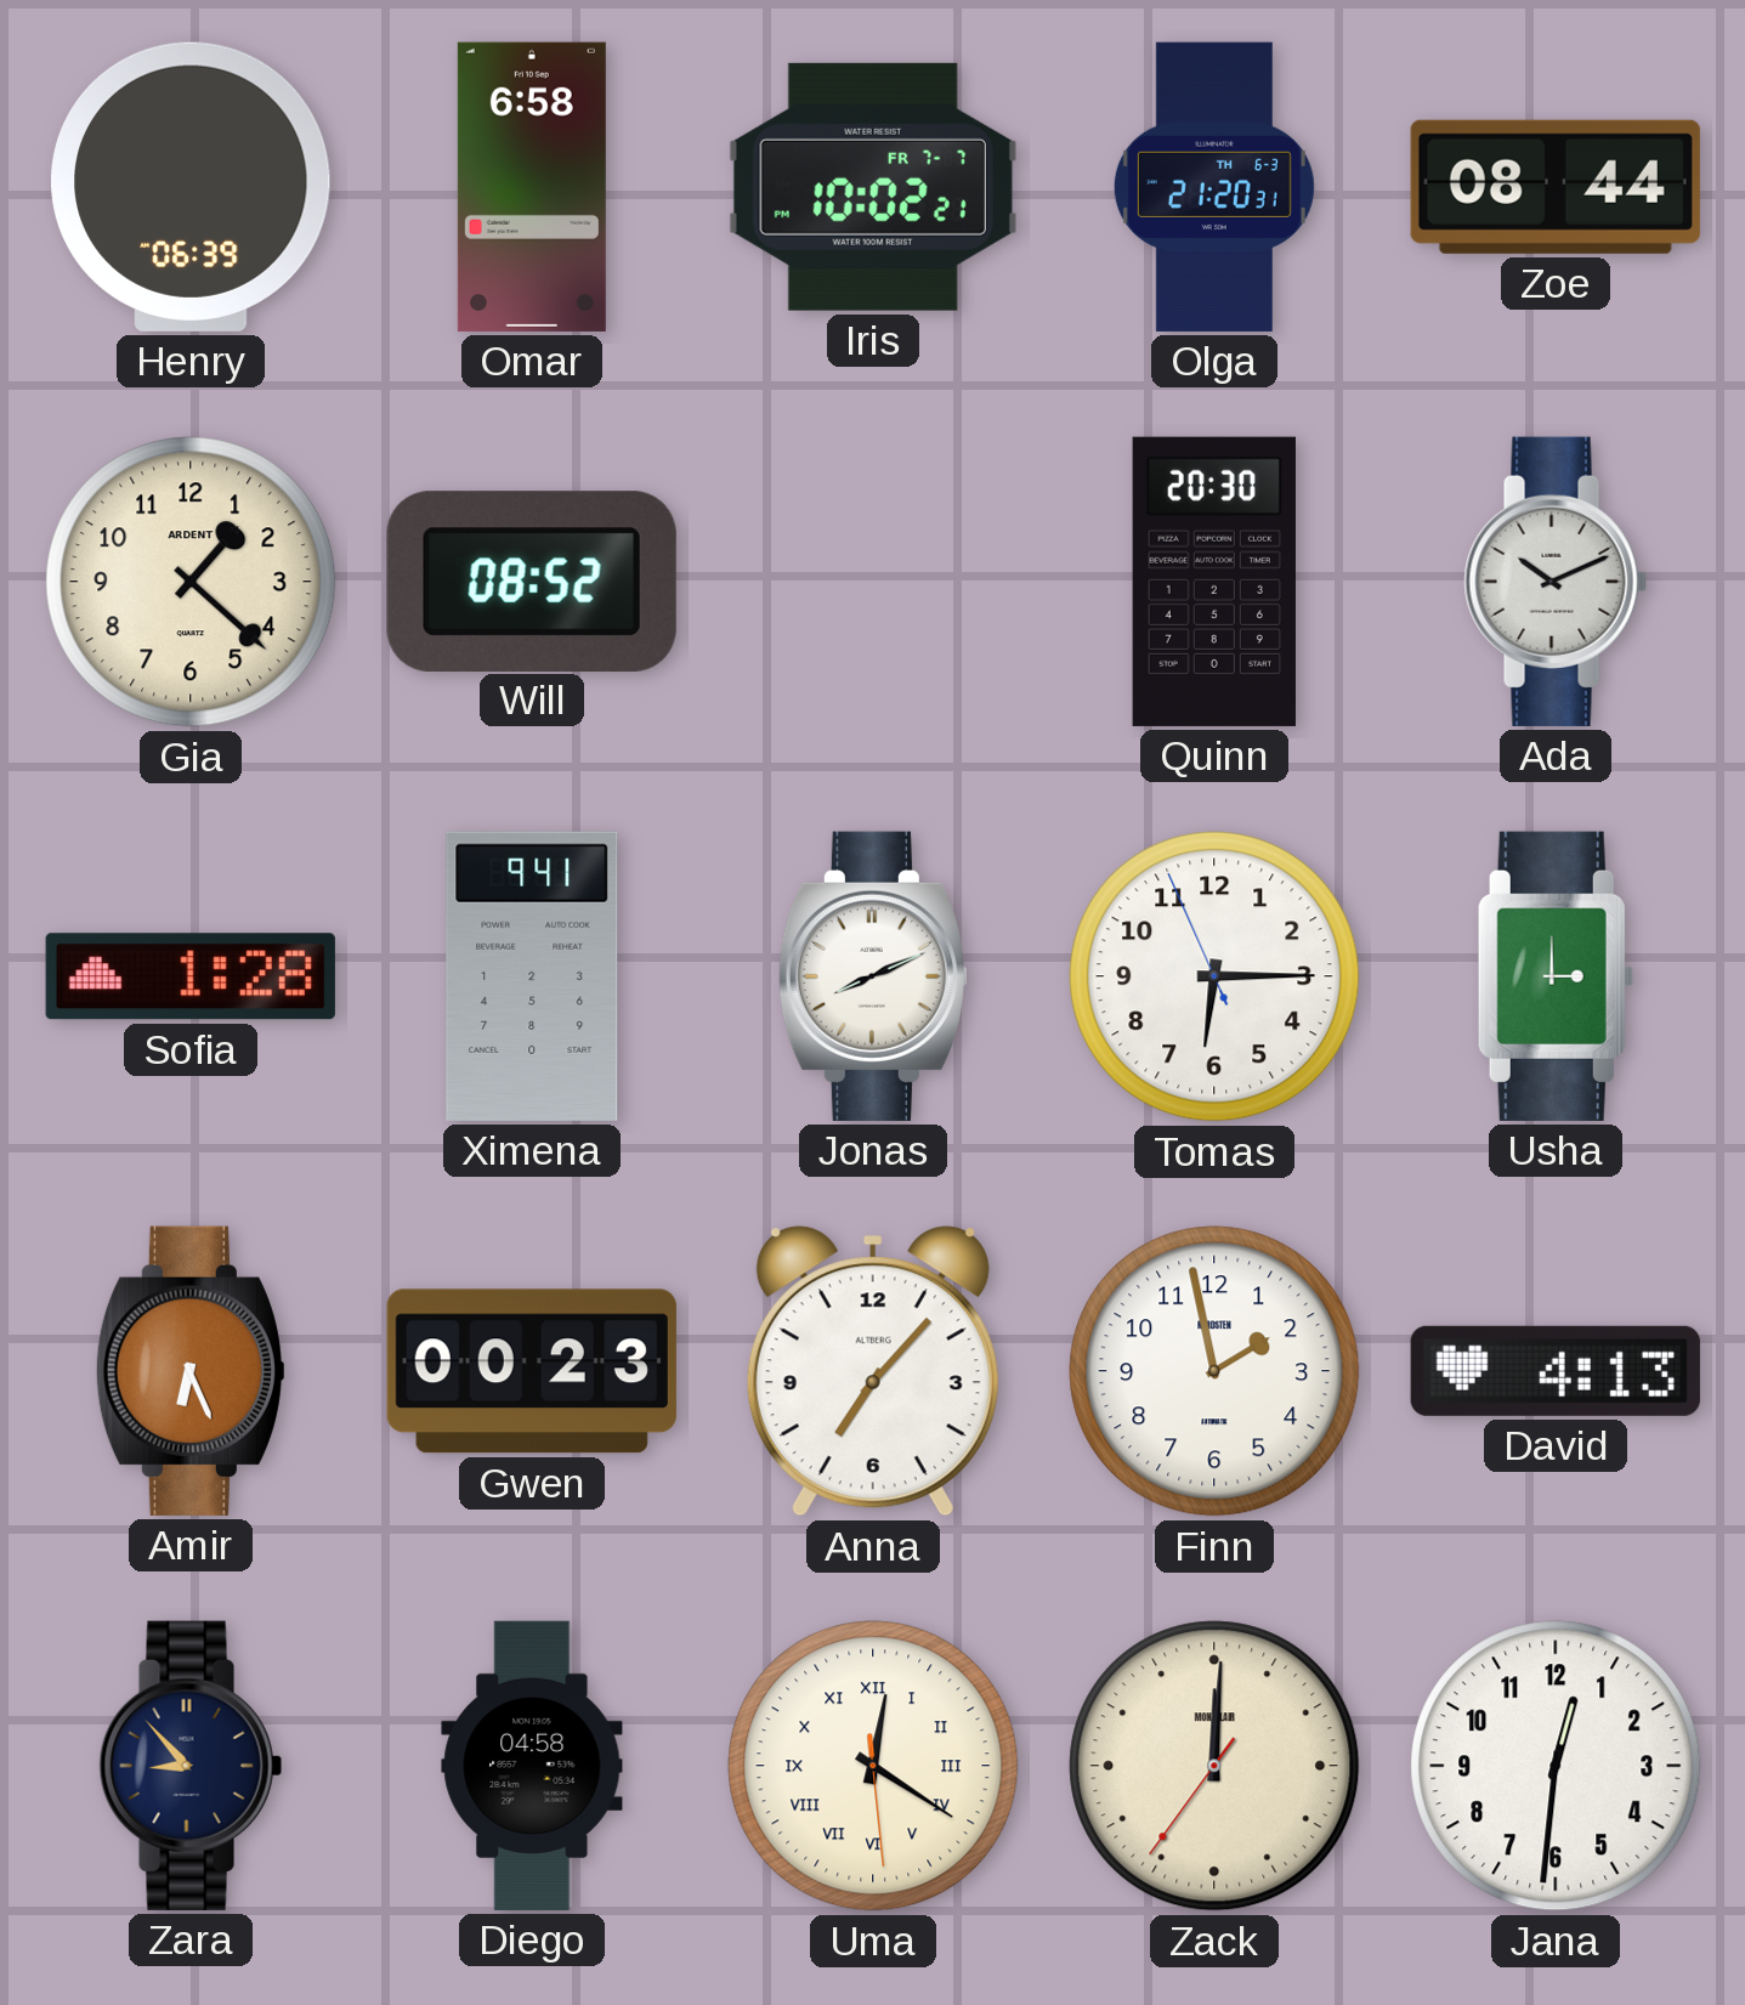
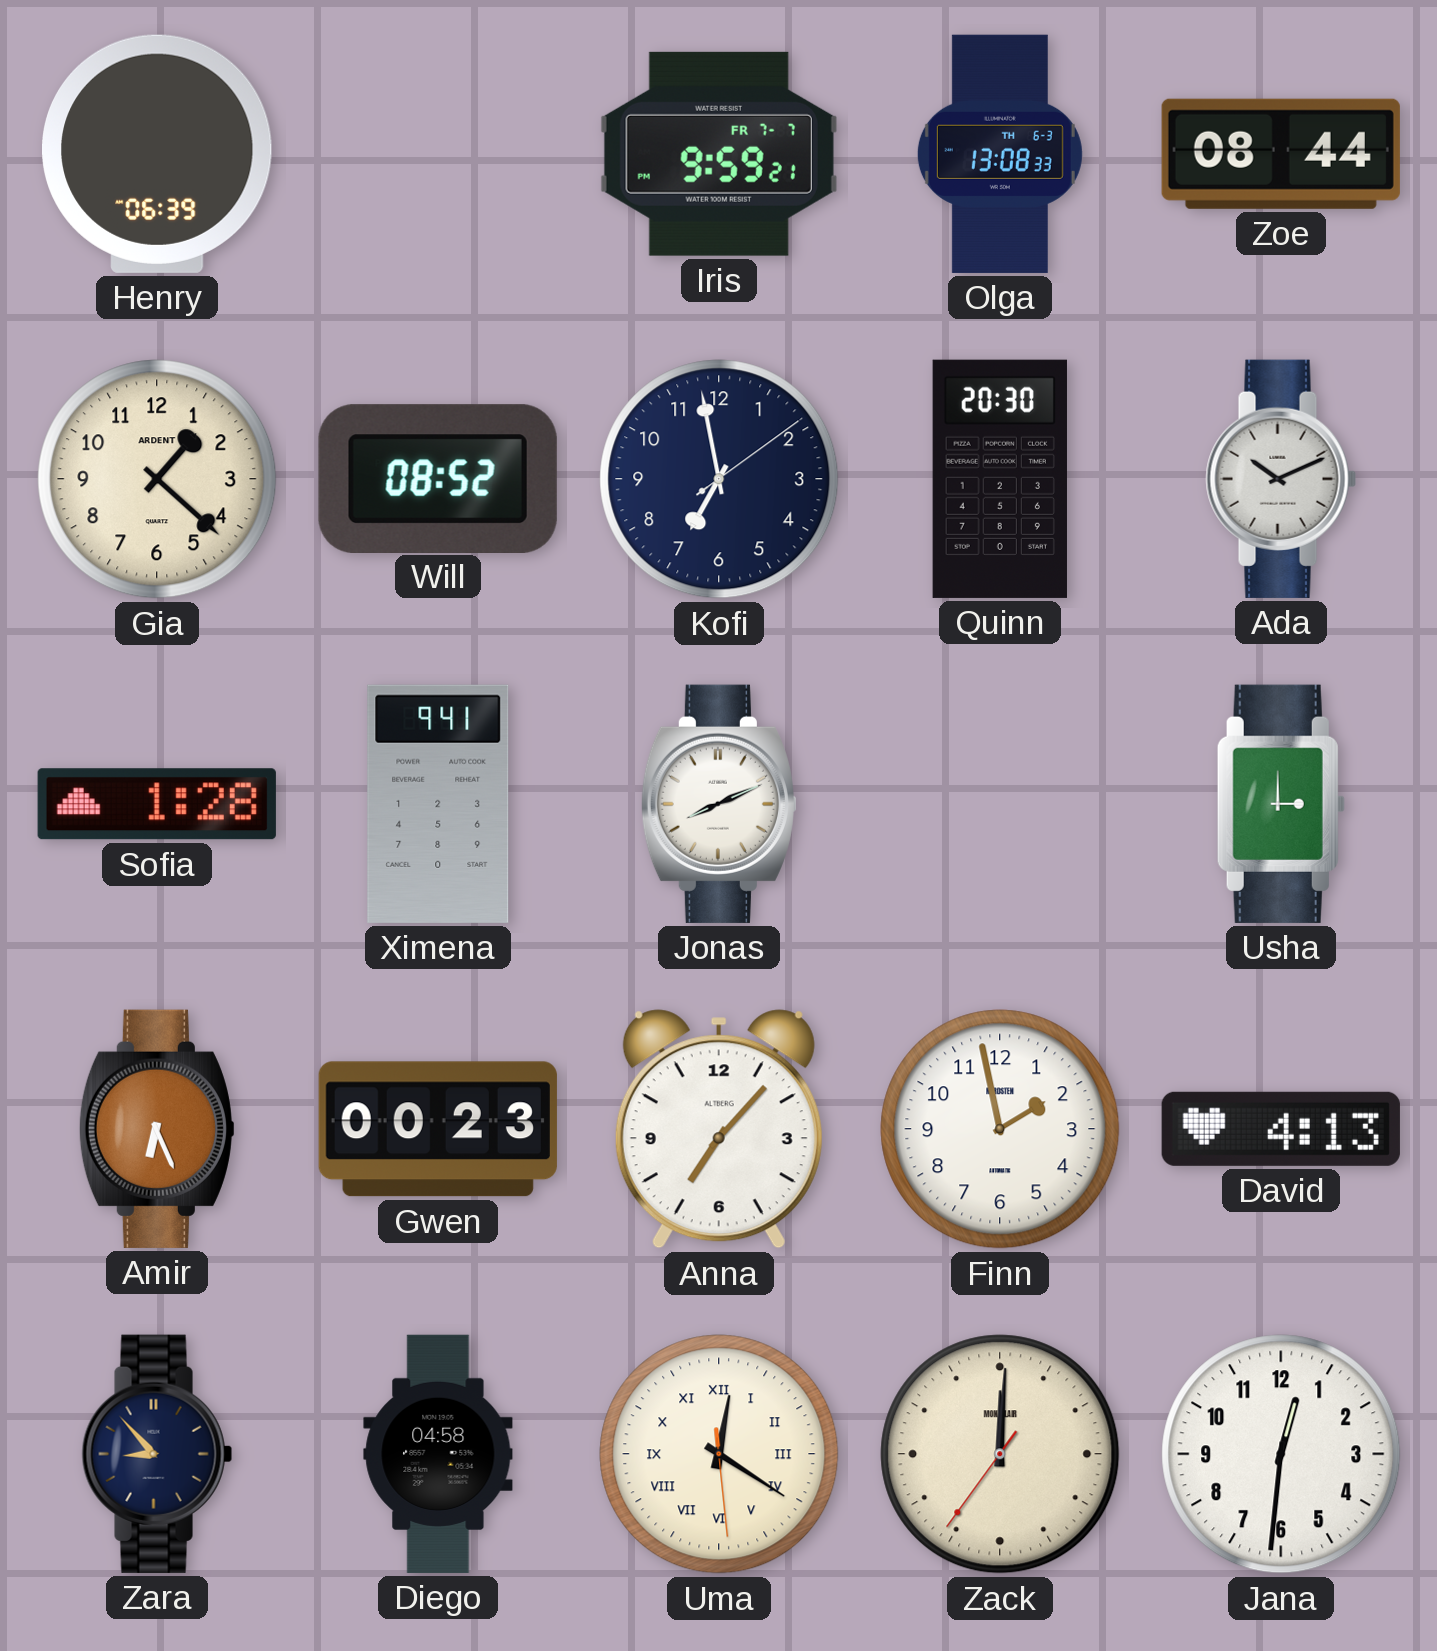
Omar: 6:58 -> none (532, 187)
Iris: 10:02 -> 9:59 (719, 154)
Olga: 21:20 -> 13:08 (1000, 154)
Kofi: none -> 6:58 (719, 479)
Tomas: 6:14 -> none (1214, 976)
